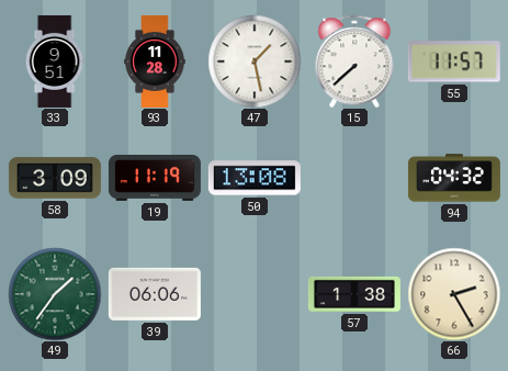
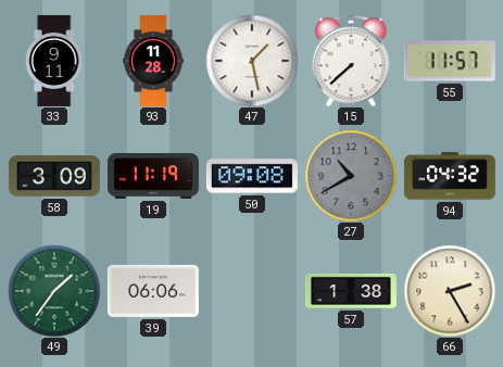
33: 9:51 -> 9:11 (54, 61)
50: 13:08 -> 09:08 (252, 176)
27: none -> 10:40 (351, 176)
